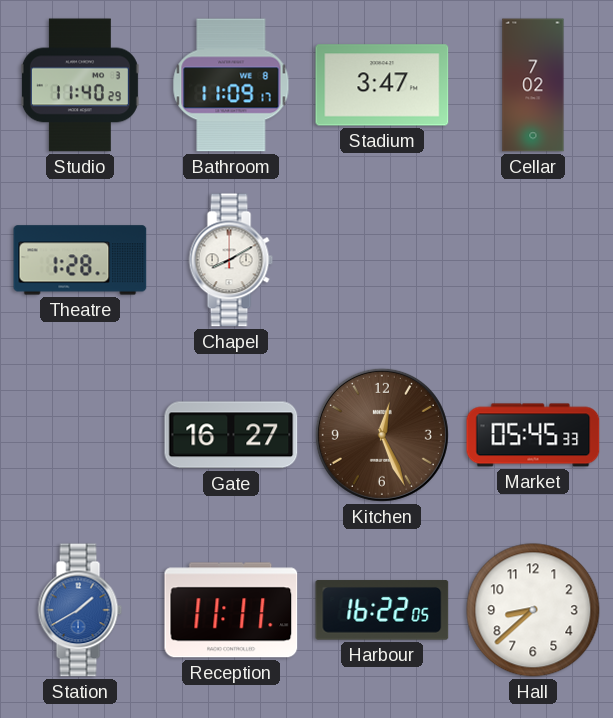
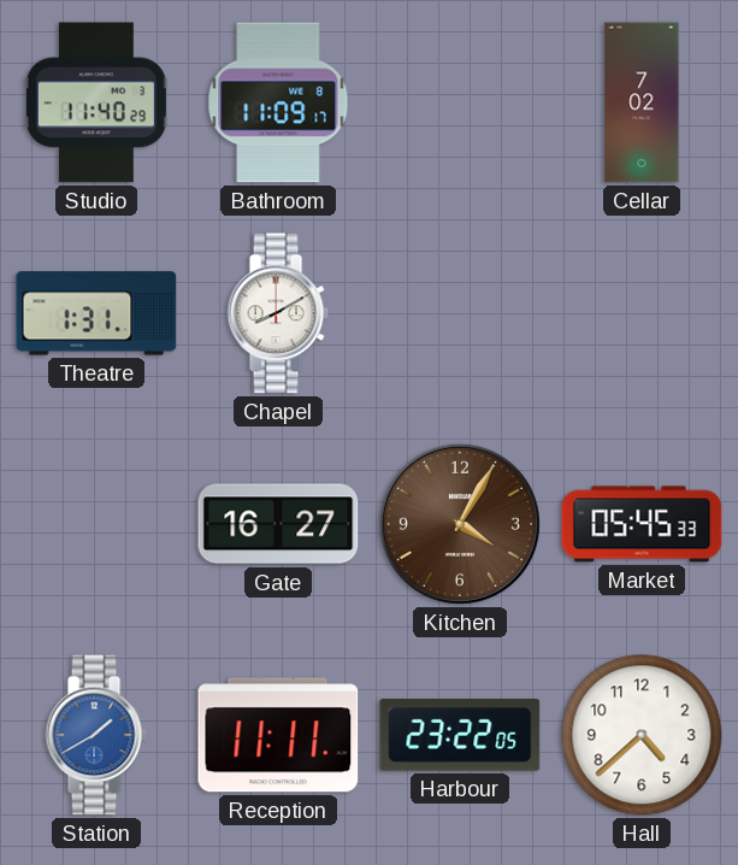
Stadium: 3:47 -> none (382, 85)
Theatre: 1:28 -> 1:31 (96, 313)
Kitchen: 12:26 -> 4:05 (460, 524)
Harbour: 16:22 -> 23:22 (460, 735)
Hall: 8:38 -> 4:38 (642, 735)
